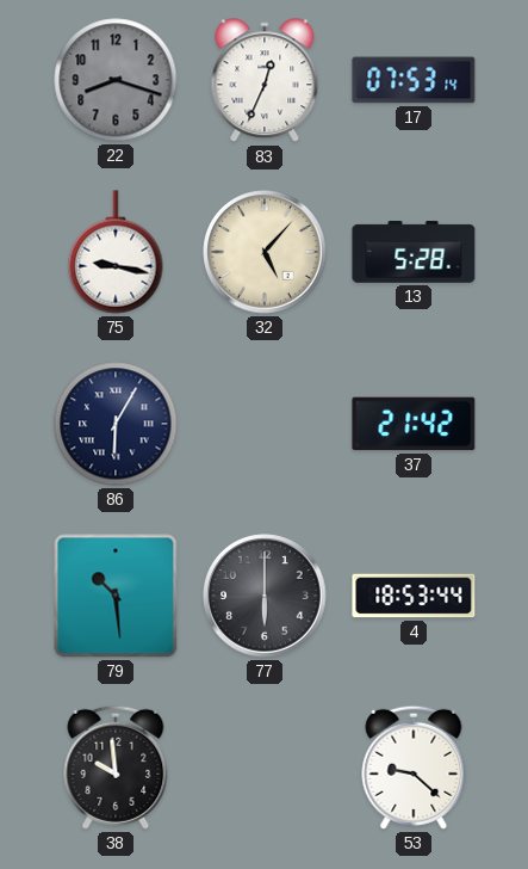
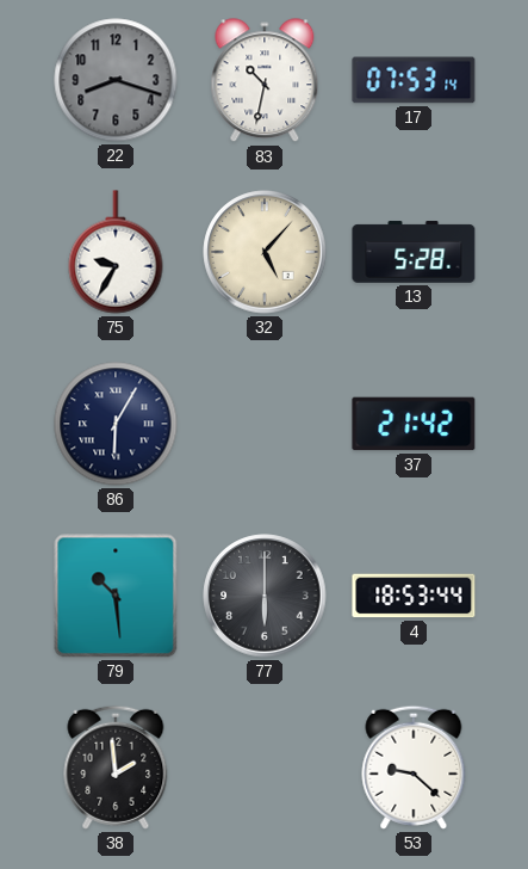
83: 12:34 -> 10:32 (265, 81)
75: 9:17 -> 9:35 (116, 252)
38: 9:59 -> 1:59 (116, 768)
